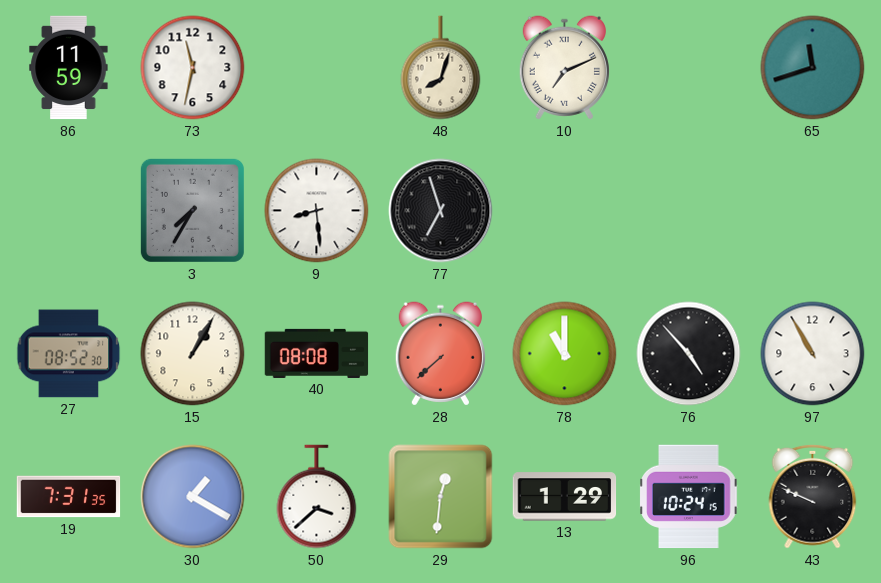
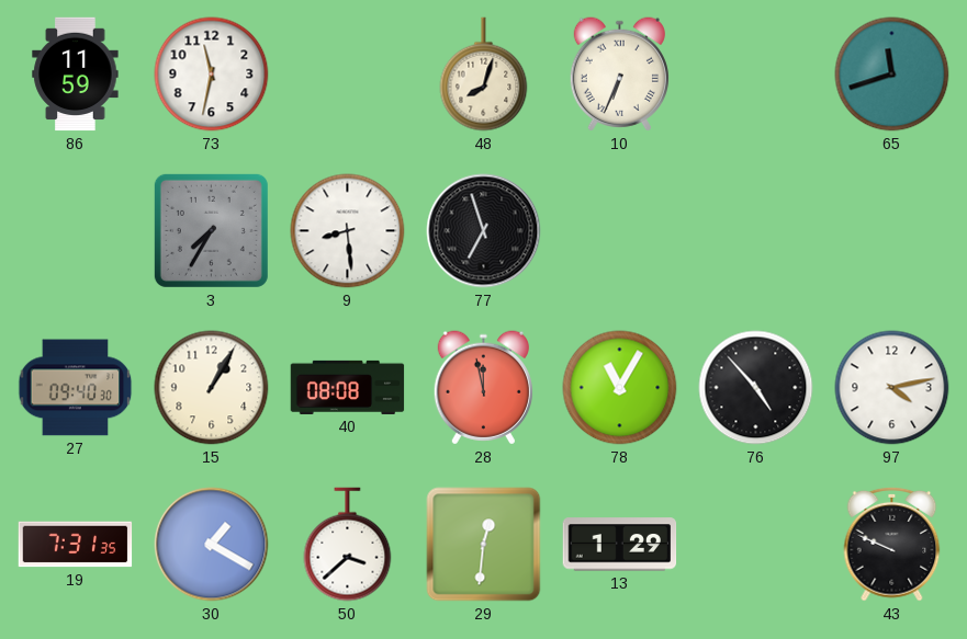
10: 7:11 -> 6:34 (619, 75)
27: 08:52 -> 09:40 (76, 388)
28: 7:38 -> 11:58 (483, 388)
78: 11:00 -> 11:05 (620, 388)
97: 10:55 -> 4:13 (892, 388)
96: 10:24 -> none (689, 497)
